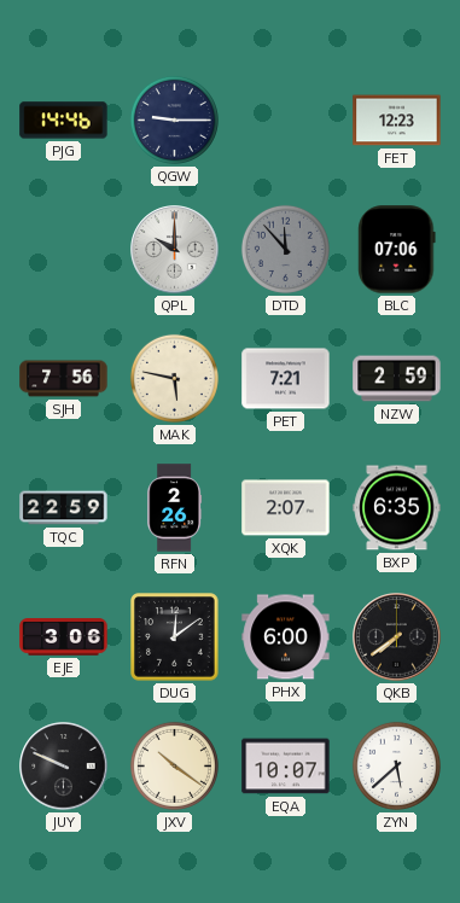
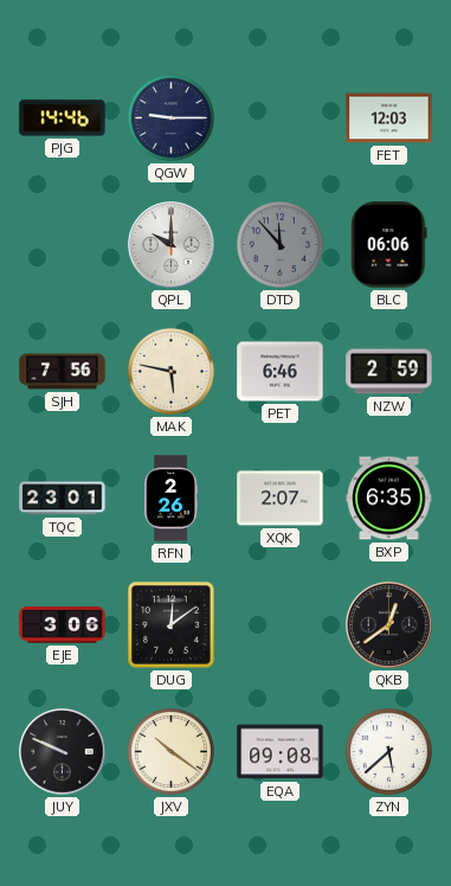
FET: 12:23 -> 12:03 (389, 118)
BLC: 07:06 -> 06:06 (389, 245)
PET: 7:21 -> 6:46 (281, 372)
TQC: 22:59 -> 23:01 (63, 499)
PHX: 6:00 -> none (286, 637)
QKB: 7:39 -> 12:39 (389, 625)
EQA: 10:07 -> 09:08 (281, 752)
